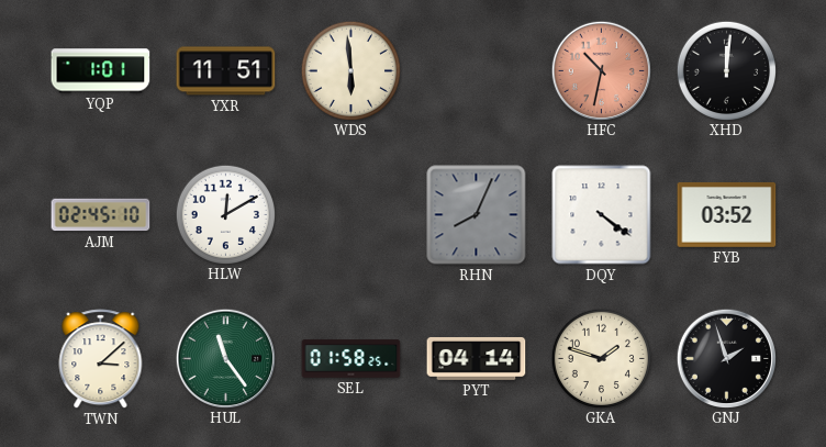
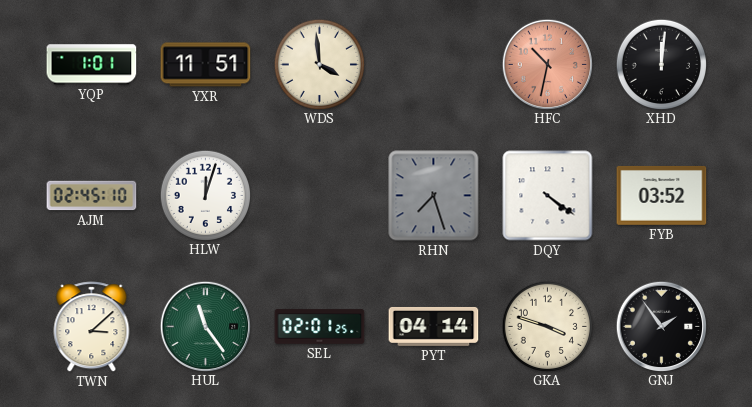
WDS: 5:59 -> 3:59 (319, 64)
HLW: 12:10 -> 12:03 (205, 195)
RHN: 8:04 -> 7:27 (434, 196)
SEL: 01:58 -> 02:01 (320, 327)
GKA: 1:48 -> 3:48 (547, 326)
GNJ: 1:57 -> 1:54 (661, 326)
